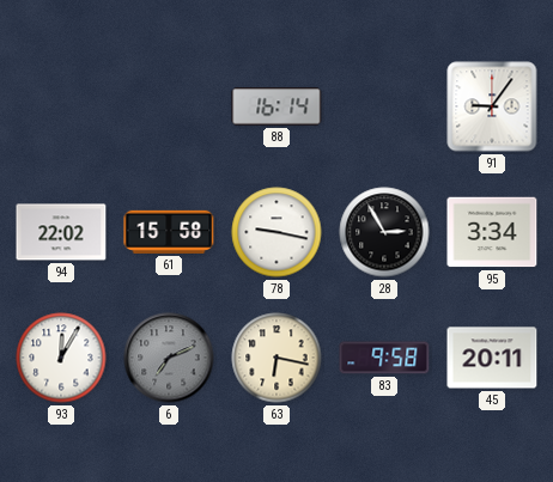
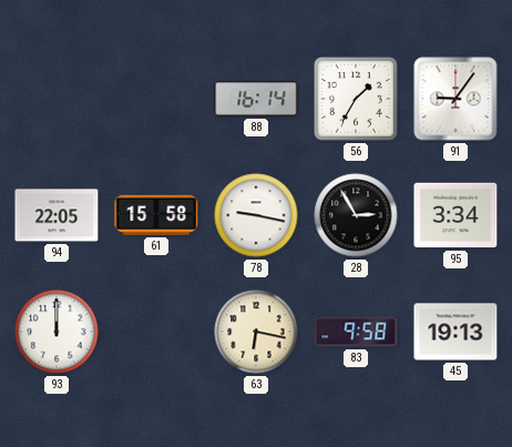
56: none -> 1:35 (357, 100)
94: 22:02 -> 22:05 (57, 215)
93: 12:05 -> 12:00 (57, 332)
6: 7:11 -> none (169, 358)
45: 20:11 -> 19:13 (455, 332)
